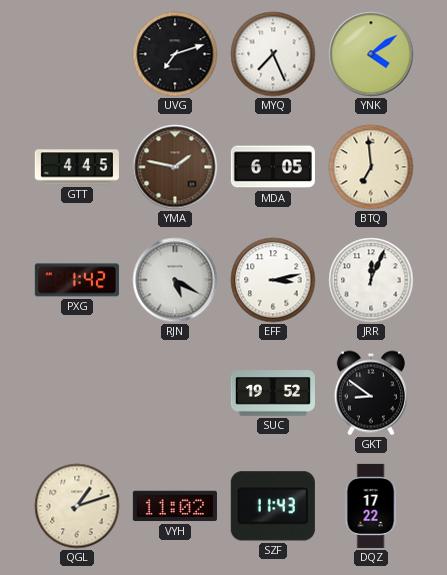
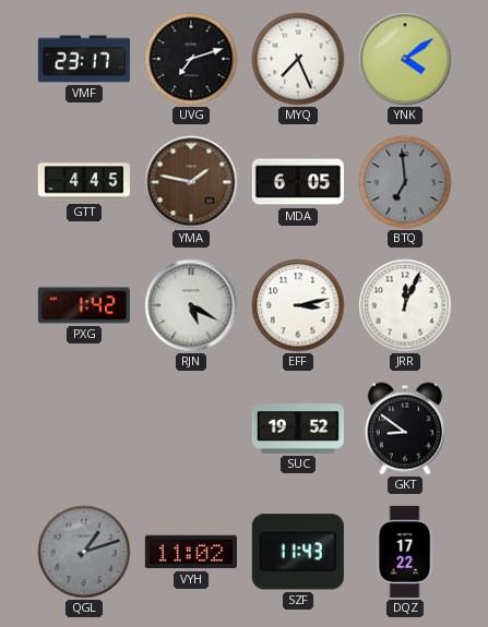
VMF: none -> 23:17 (84, 59)
BTQ dial: cream -> grey (405, 182)
QGL dial: cream -> grey (84, 552)
